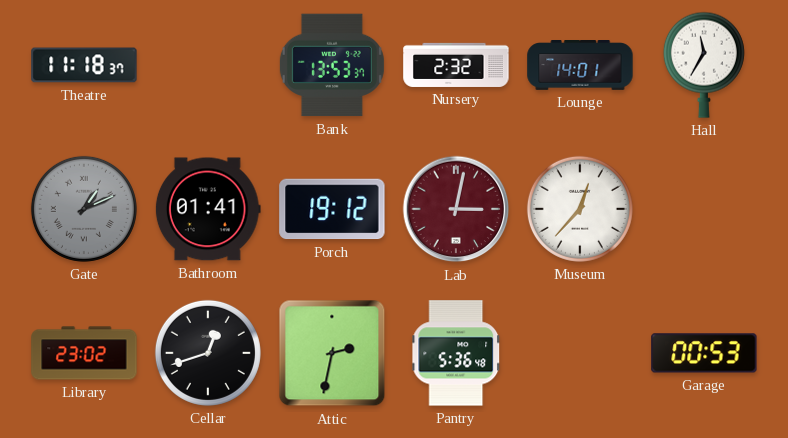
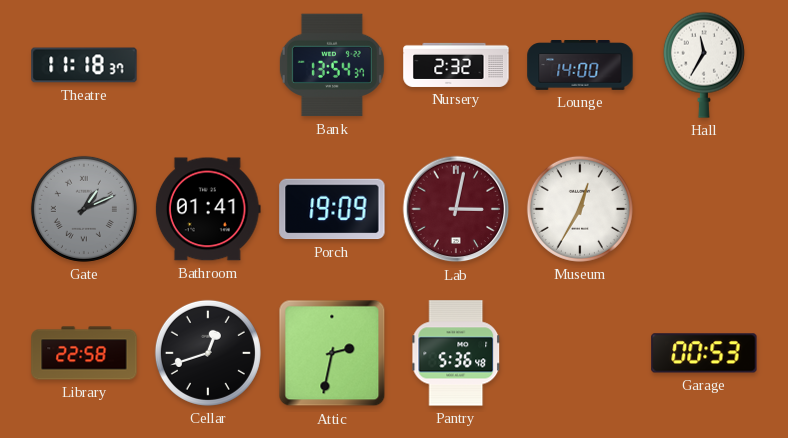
Bank: 13:53 -> 13:54 (332, 65)
Lounge: 14:01 -> 14:00 (580, 65)
Porch: 19:12 -> 19:09 (332, 209)
Museum: 12:37 -> 12:35 (580, 209)
Library: 23:02 -> 22:58 (84, 353)
